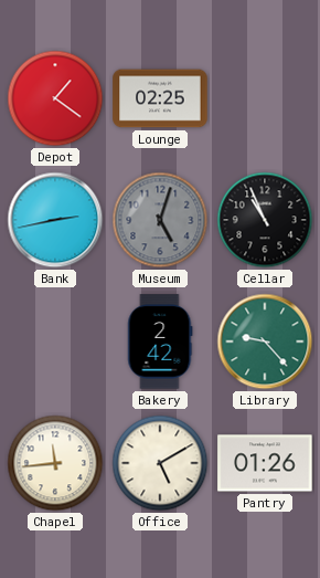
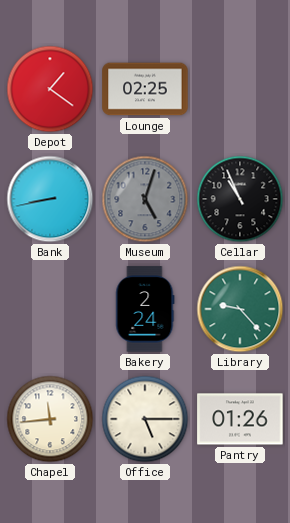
Bank: 2:43 -> 8:43 (50, 199)
Bakery: 2:42 -> 2:24 (145, 309)
Office: 5:10 -> 5:15 (145, 419)
